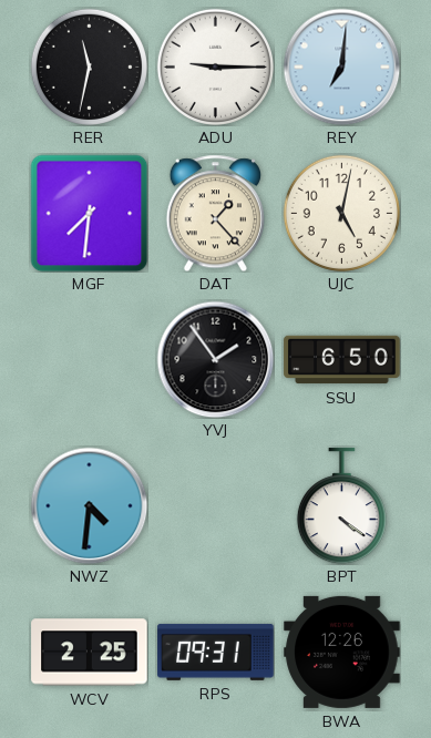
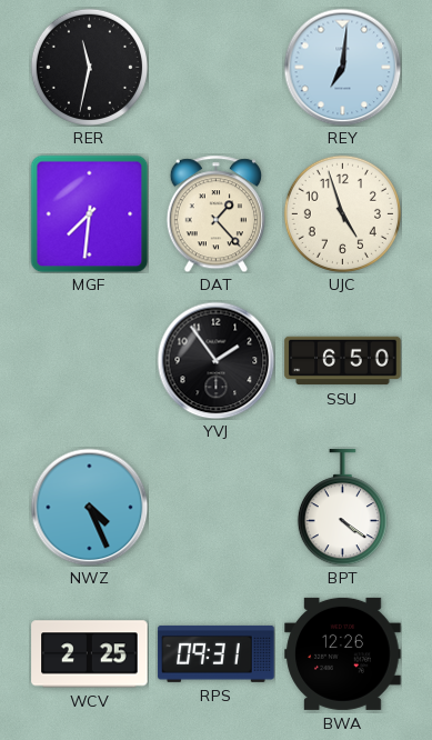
ADU: 9:15 -> none (215, 66)
UJC: 5:02 -> 4:57 (342, 213)
NWZ: 4:31 -> 4:26 (89, 507)
